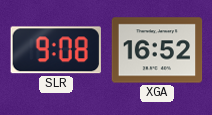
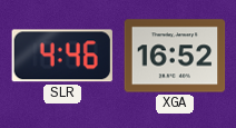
SLR: 9:08 -> 4:46 (62, 56)
